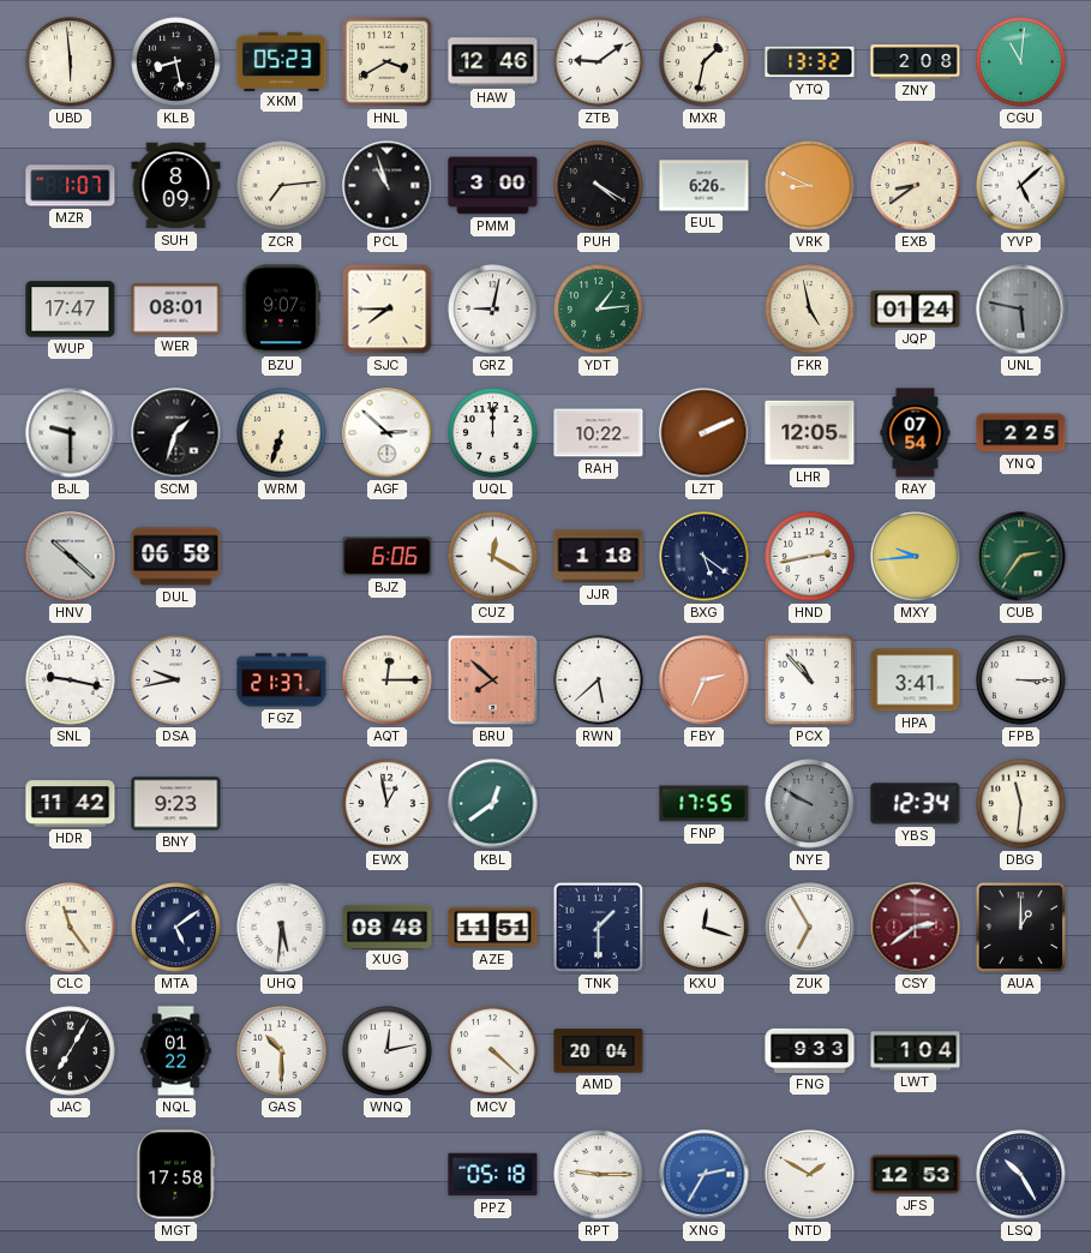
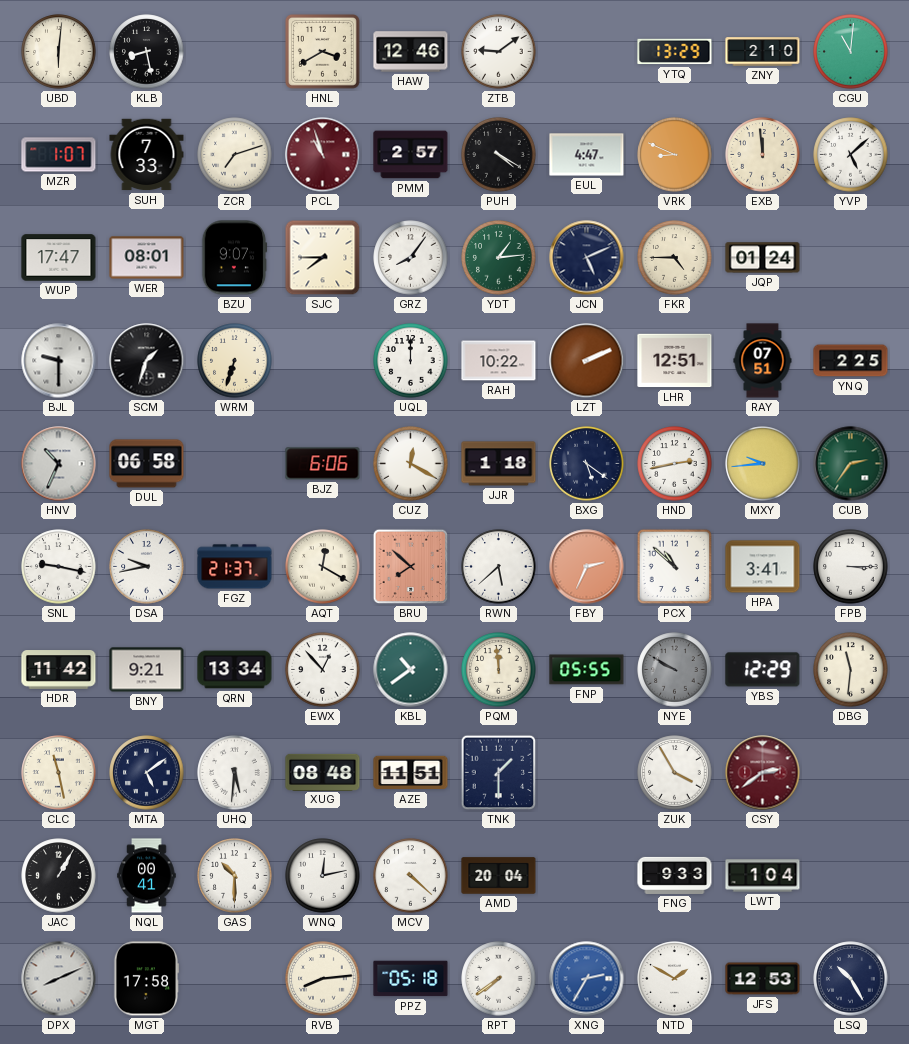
UBD: 5:59 -> 6:01 (59, 52)
XKM: 05:23 -> none (282, 61)
MXR: 1:32 -> none (705, 62)
YTQ: 13:32 -> 13:29 (675, 52)
ZNY: 2:08 -> 2:10 (763, 52)
SUH: 8:09 -> 7:33 (147, 155)
ZCR: 7:14 -> 7:12 (235, 155)
PCL dial: black -> burgundy (323, 155)
PMM: 3:00 -> 2:57 (411, 155)
EUL: 6:26 -> 4:47 (587, 155)
EXB: 8:39 -> 11:59 (763, 155)
GRZ: 9:02 -> 8:06 (411, 258)
JCN: none -> 5:11 (587, 258)
FKR: 4:58 -> 4:45 (675, 258)
UNL: 5:47 -> none (1021, 310)
AGF: 2:52 -> none (388, 433)
LHR: 12:05 -> 12:51 (675, 361)
RAY: 07:54 -> 07:51 (763, 361)
HNV: 10:22 -> 10:34 (59, 464)
AQT: 12:15 -> 12:20 (323, 567)
PCX: 10:53 -> 10:52 (675, 567)
BNY: 9:23 -> 9:21 (147, 670)
QRN: none -> 13:34 (235, 670)
EWX: 12:58 -> 12:53 (323, 670)
KBL: 12:39 -> 10:39 (411, 670)
PQM: none -> 11:59 (499, 670)
FNP: 17:55 -> 05:55 (587, 670)
YBS: 12:34 -> 12:29 (763, 670)
CLC: 11:24 -> 11:28 (59, 773)
KXU: 12:18 -> none (705, 928)
ZUK: 6:55 -> 3:55 (675, 773)
AUA: 1:00 -> none (1021, 928)
JAC: 7:05 -> 1:05 (59, 876)
NQL: 01:22 -> 00:41 (147, 876)
DPX: none -> 8:11 (59, 979)
RVB: none -> 8:14 (323, 979)
RPT: 9:15 -> 7:39 (499, 979)
